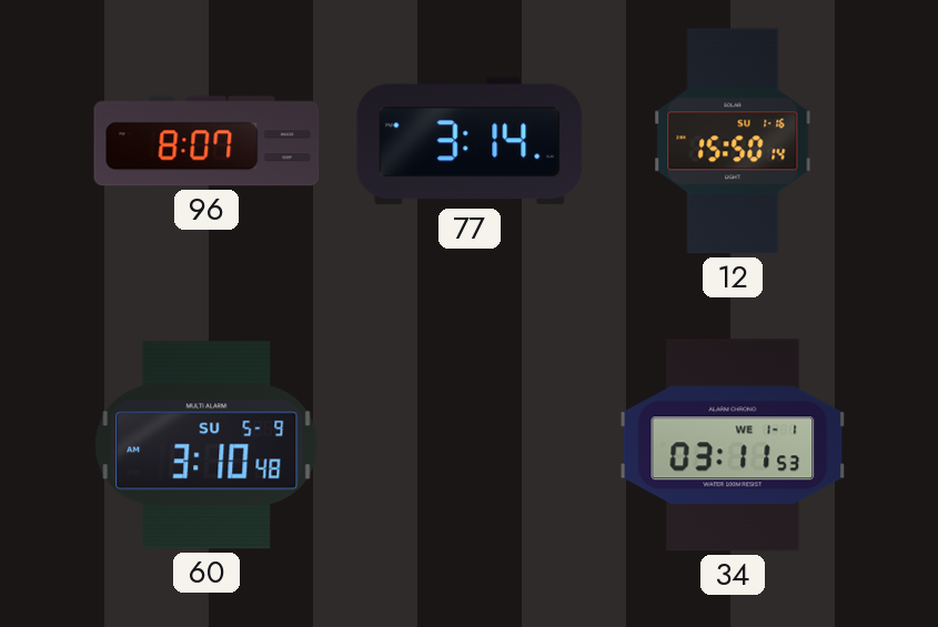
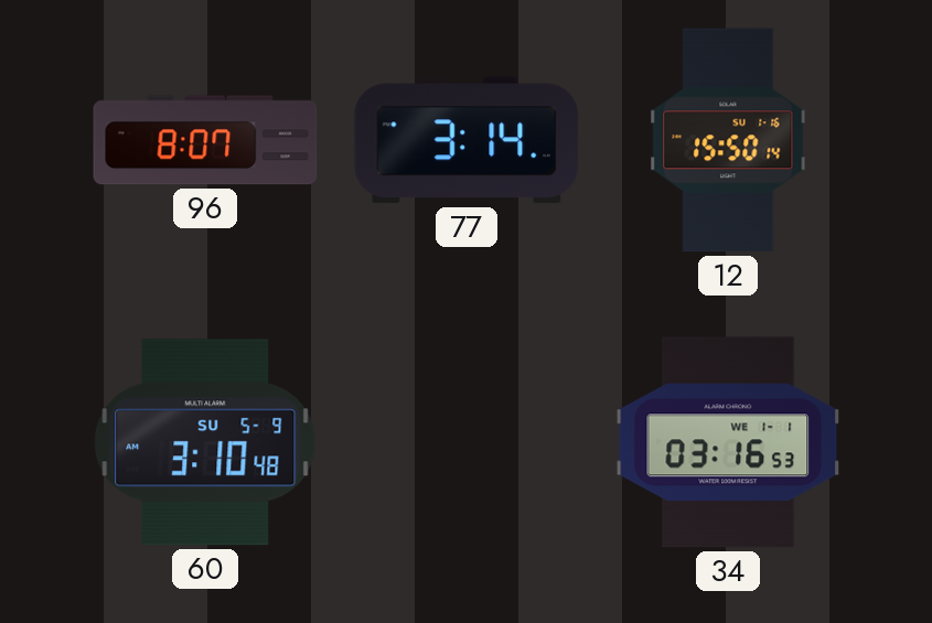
34: 03:11 -> 03:16 (728, 442)
